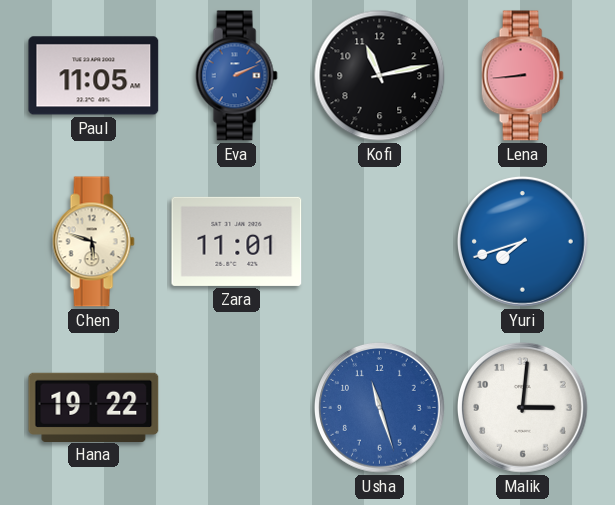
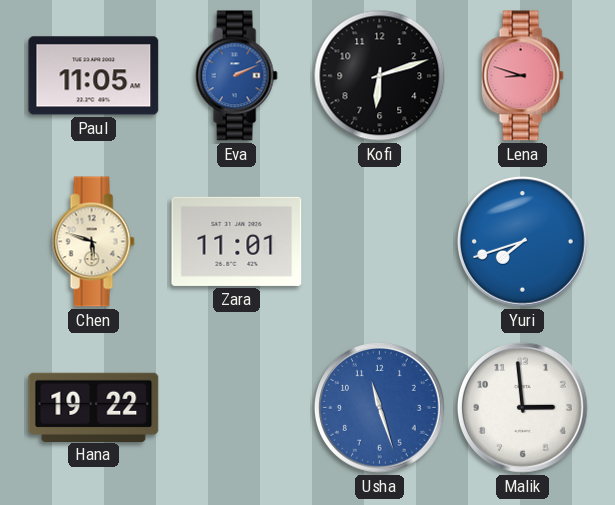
Kofi: 11:13 -> 6:12 (380, 76)
Lena: 8:44 -> 8:48 (522, 76)
Malik: 3:01 -> 2:59 (522, 407)
